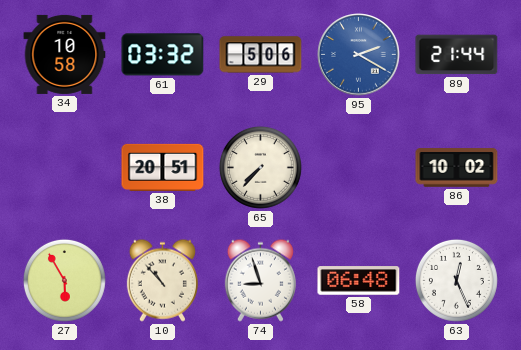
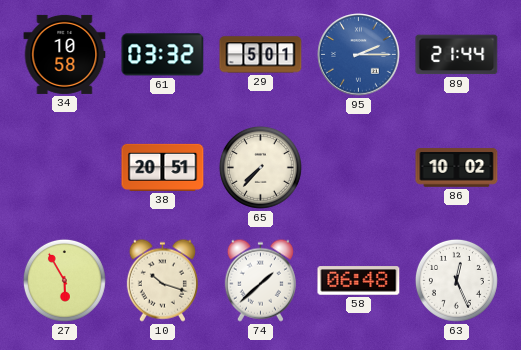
29: 5:06 -> 5:01 (261, 55)
95: 2:20 -> 2:15 (359, 55)
10: 10:53 -> 10:18 (162, 280)
74: 8:57 -> 1:38 (260, 280)
